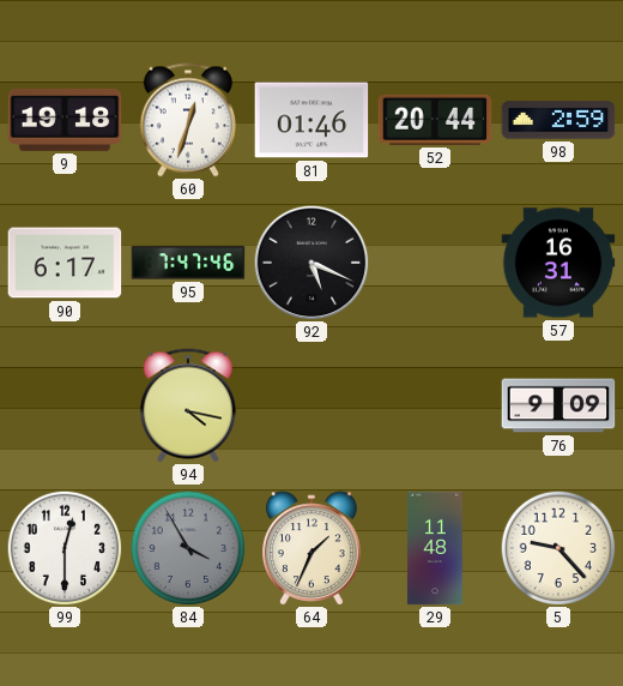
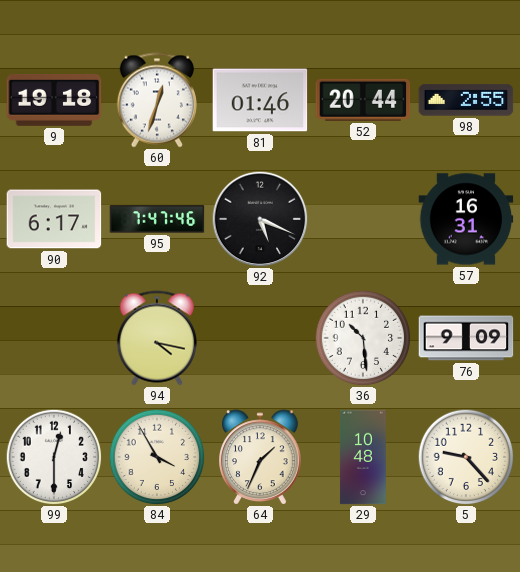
98: 2:59 -> 2:55 (466, 100)
36: none -> 10:29 (363, 338)
84 dial: grey -> cream (157, 457)
29: 11:48 -> 10:48 (363, 457)
